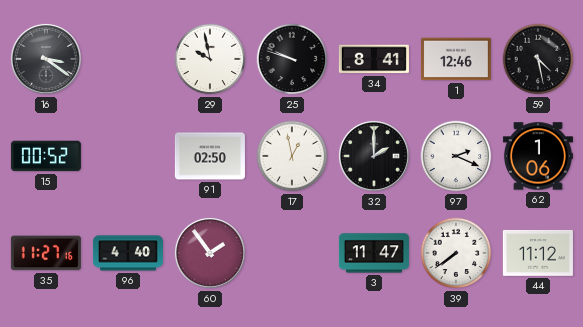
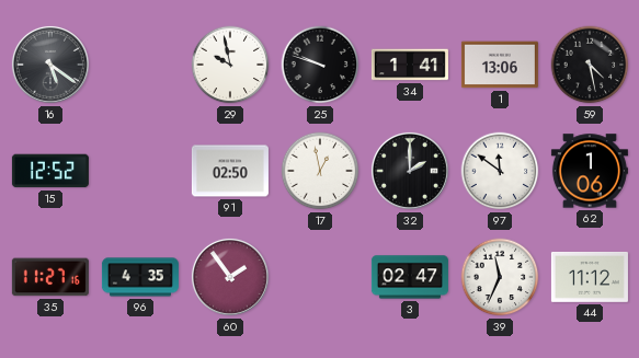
16: 3:21 -> 5:21 (50, 65)
34: 8:41 -> 1:41 (410, 65)
1: 12:46 -> 13:06 (500, 65)
15: 00:52 -> 12:52 (50, 171)
97: 2:19 -> 11:51 (500, 171)
96: 4:40 -> 4:35 (140, 277)
3: 11:47 -> 02:47 (410, 277)
39: 7:39 -> 11:34 (500, 277)
